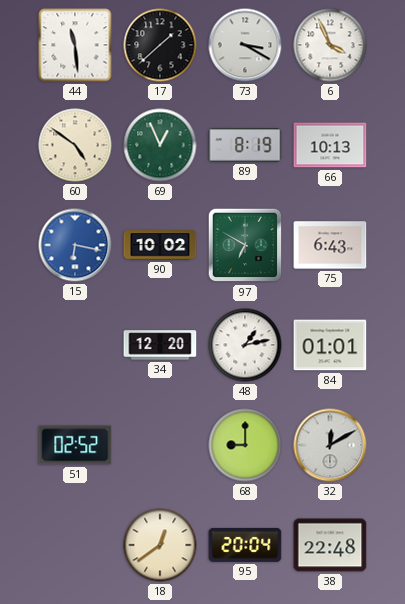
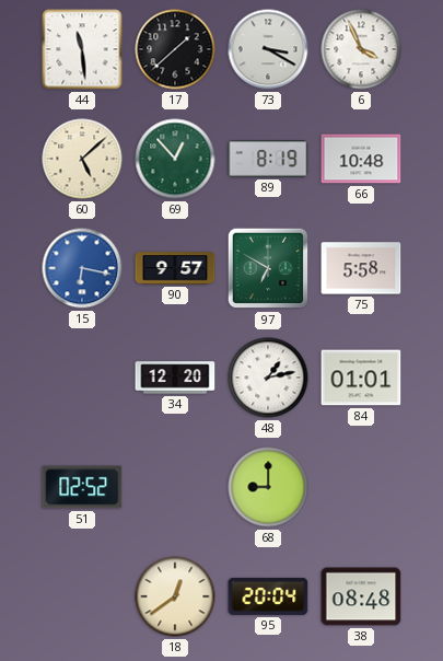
60: 4:51 -> 5:08 (82, 159)
69: 12:56 -> 12:53 (175, 159)
66: 10:13 -> 10:48 (361, 159)
90: 10:02 -> 9:57 (175, 268)
75: 6:43 -> 5:58 (361, 268)
32: 12:10 -> none (330, 445)
38: 22:48 -> 08:48 (361, 596)
